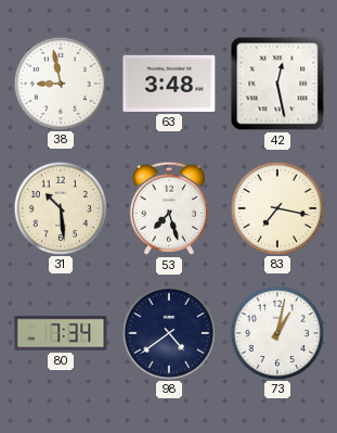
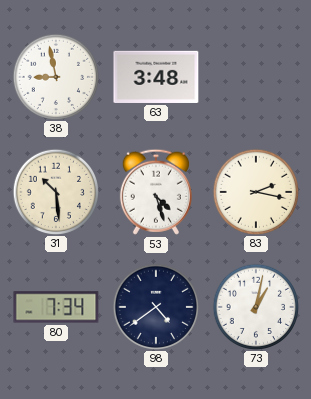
42: 12:28 -> none (277, 84)
53: 7:27 -> 4:27 (156, 192)
83: 7:17 -> 2:17 (255, 191)
